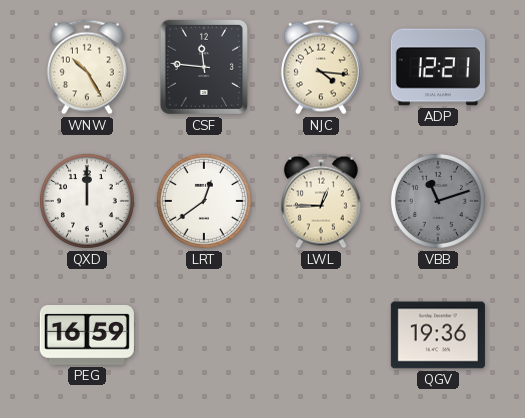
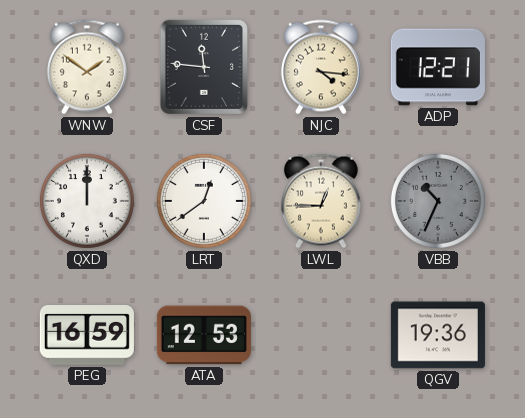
WNW: 10:25 -> 1:51 (87, 67)
VBB: 11:12 -> 10:34 (438, 201)
ATA: none -> 12:53 (204, 335)
